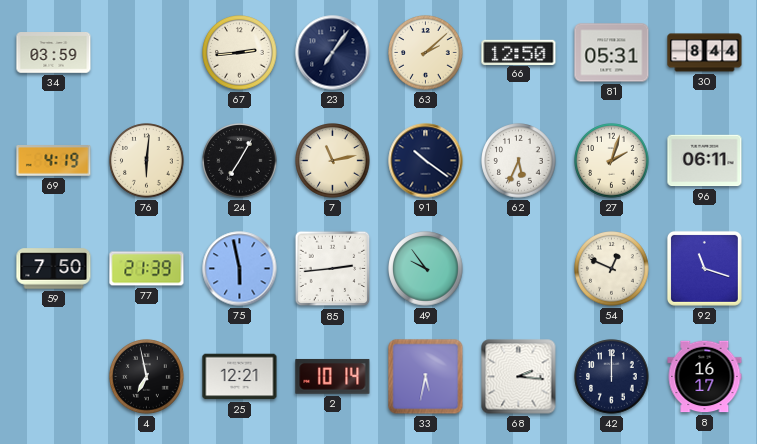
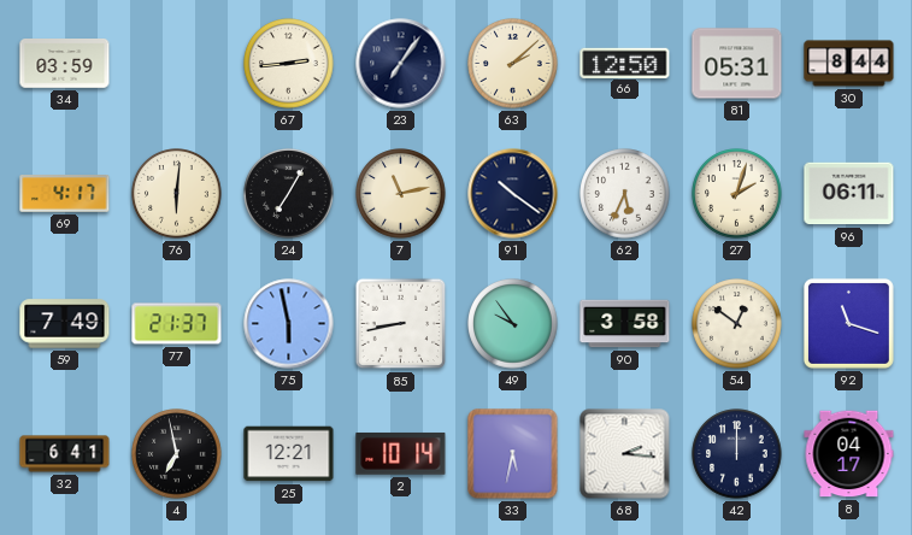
69: 4:19 -> 4:17 (65, 194)
59: 7:50 -> 7:49 (65, 324)
77: 21:39 -> 21:37 (177, 324)
85: 2:44 -> 8:43 (401, 324)
90: none -> 3:58 (625, 324)
54: 12:49 -> 12:51 (737, 324)
32: none -> 6:41 (65, 454)
8: 16:17 -> 04:17 (849, 454)
